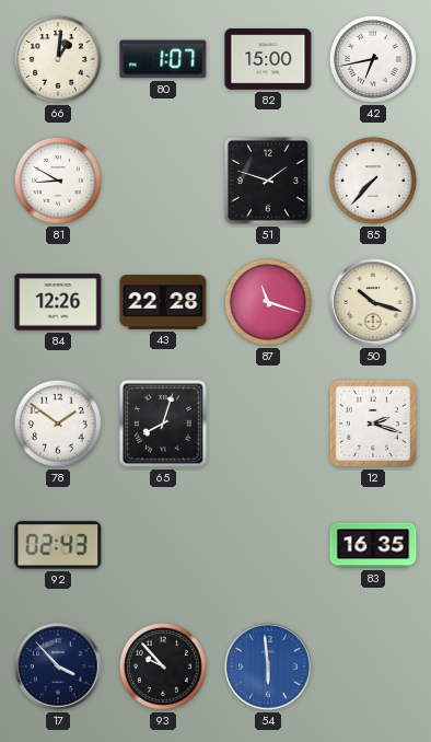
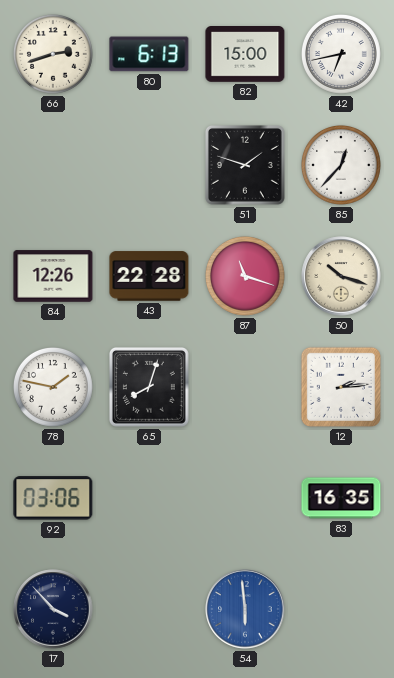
66: 1:01 -> 2:42 (53, 54)
80: 1:07 -> 6:13 (149, 54)
81: 8:50 -> none (58, 181)
85: 7:37 -> 12:37 (341, 165)
78: 1:51 -> 1:47 (53, 387)
12: 2:18 -> 2:14 (341, 387)
92: 02:43 -> 03:06 (53, 498)
93: 9:53 -> none (163, 666)
